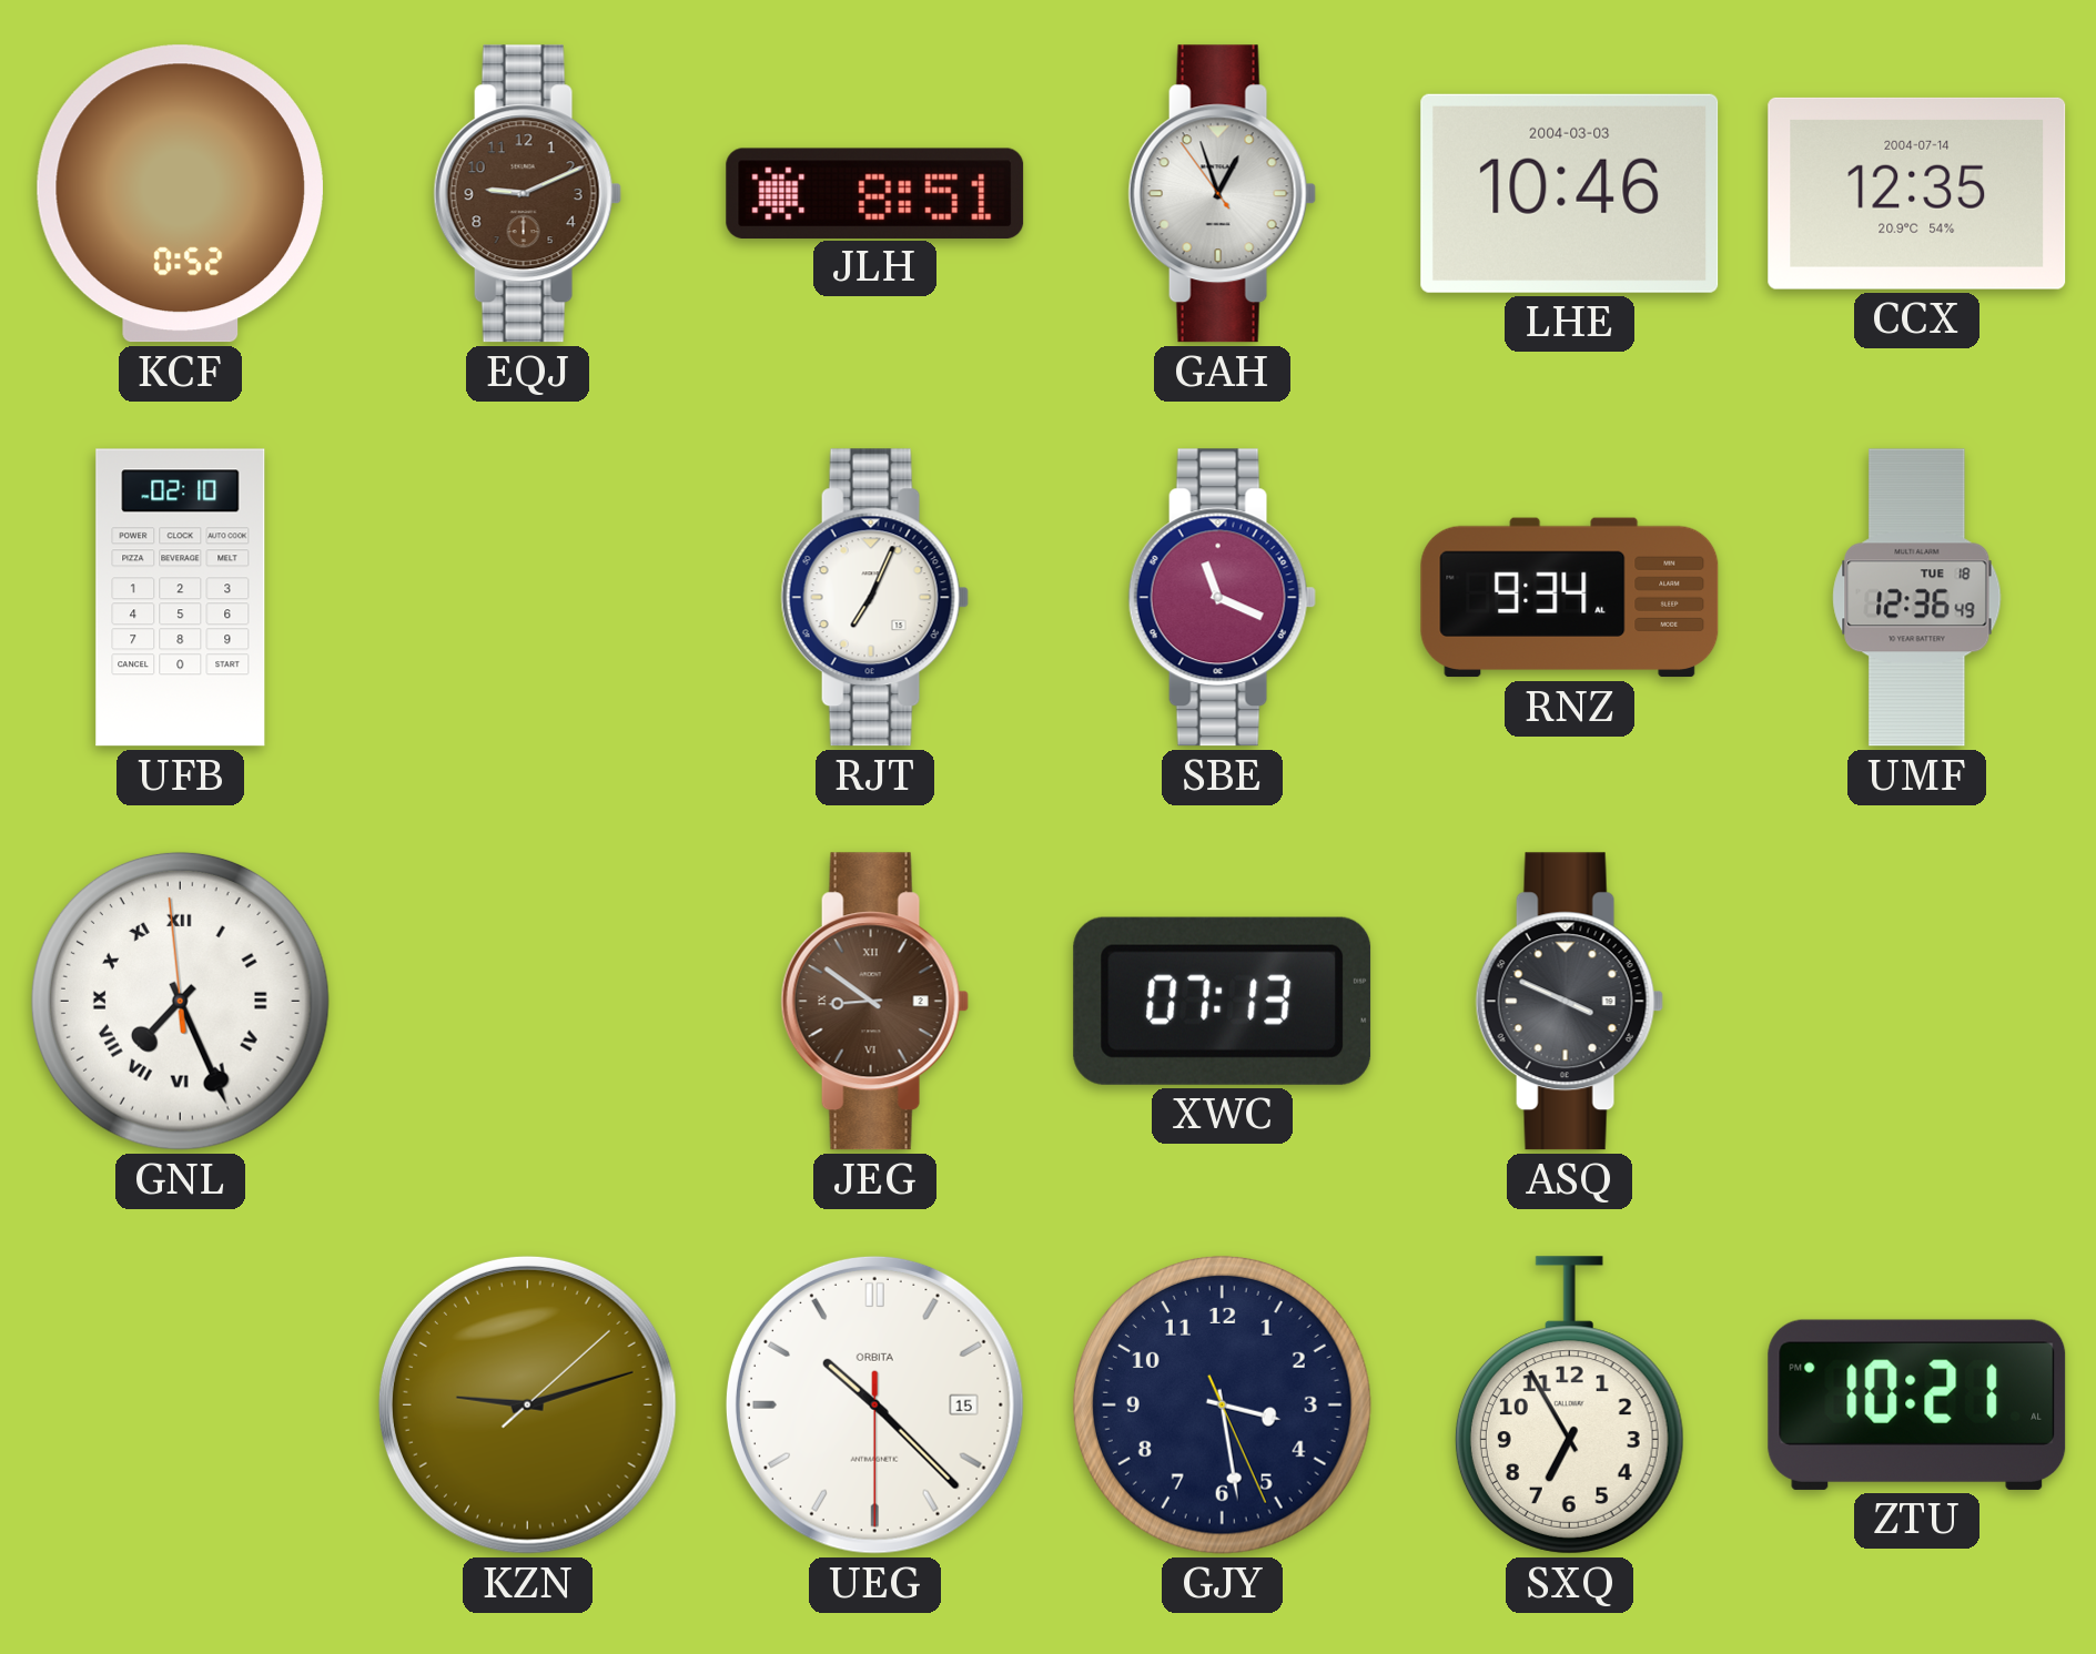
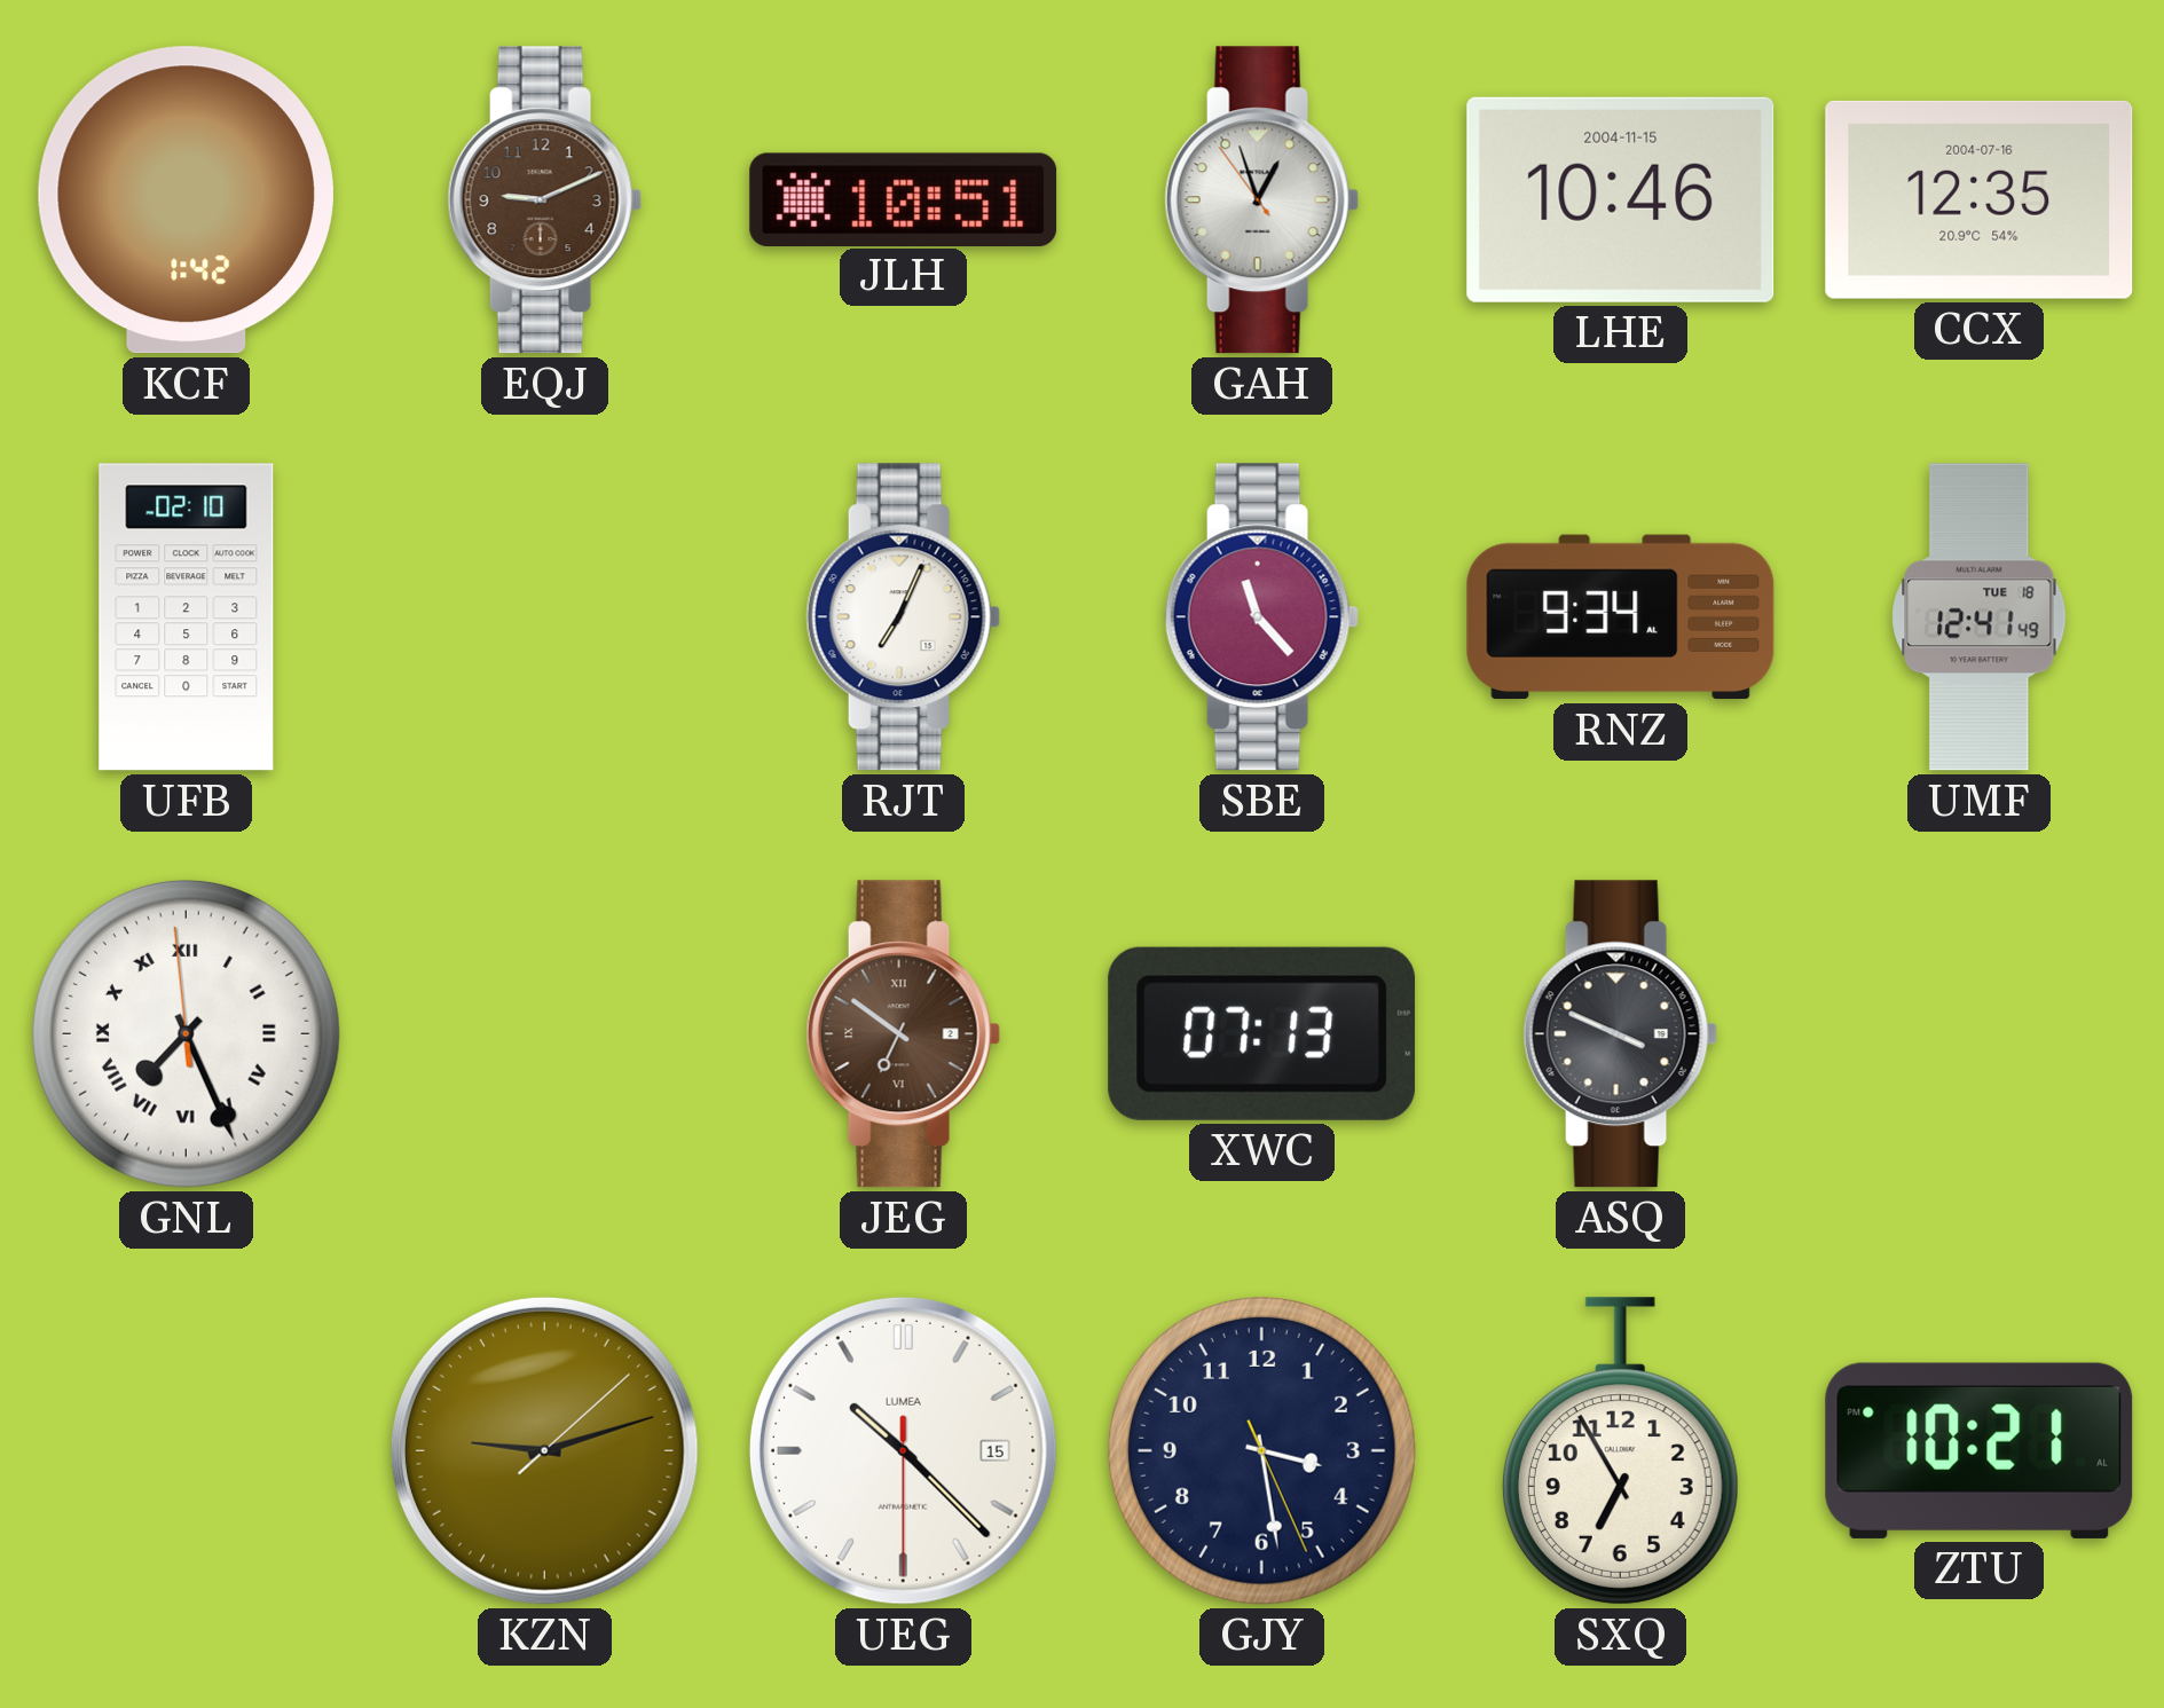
KCF: 0:52 -> 1:42 (186, 200)
JLH: 8:51 -> 10:51 (904, 199)
LHE date: 2004-03-03 -> 2004-11-15 (1621, 199)
CCX date: 2004-07-14 -> 2004-07-16 (1980, 199)
SBE: 11:19 -> 11:23 (1261, 617)
UMF: 12:36 -> 12:41 (1980, 617)
JEG: 8:51 -> 6:51 (903, 1034)
UEG brand: ORBITA -> LUMEA (903, 1450)
